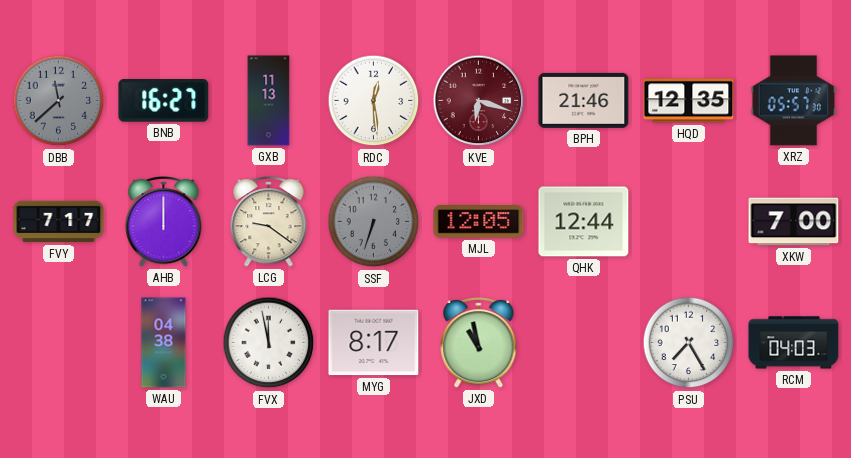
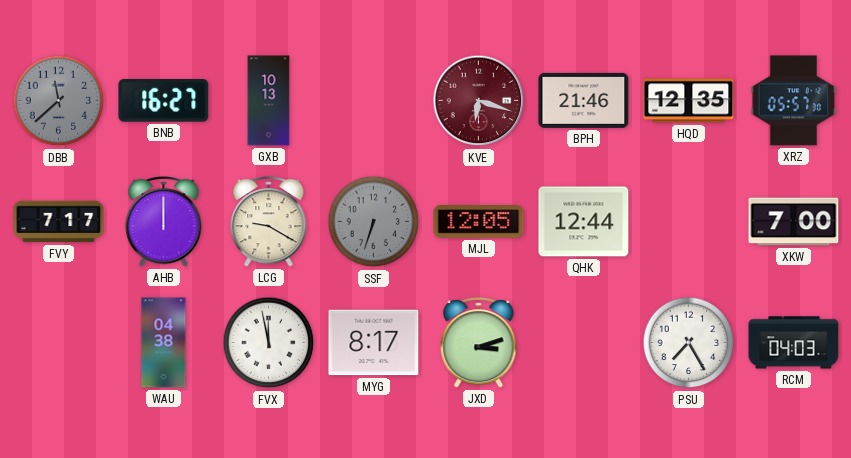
GXB: 11:13 -> 10:13 (269, 101)
RDC: 12:29 -> none (374, 101)
LCG: 9:21 -> 9:20 (269, 222)
JXD: 10:58 -> 3:12 (479, 343)
